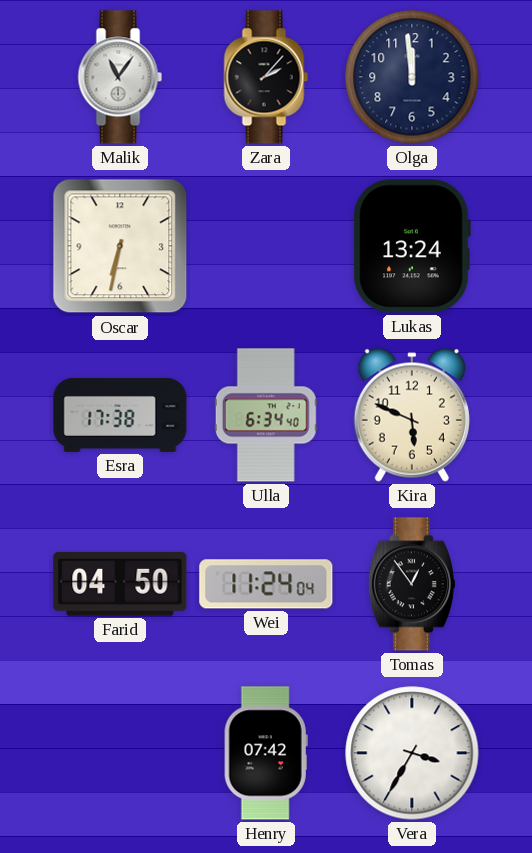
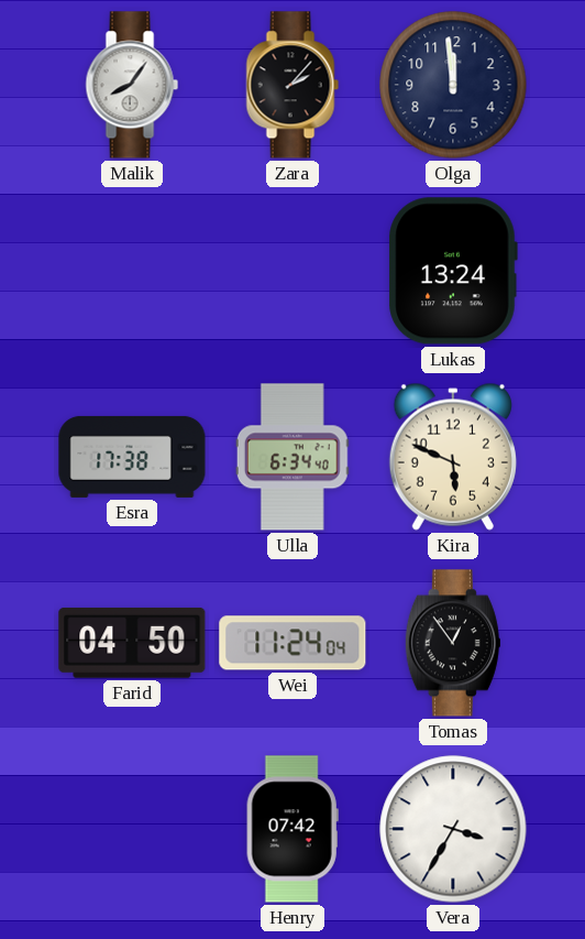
Malik: 11:06 -> 8:06 (132, 85)
Oscar: 6:32 -> none (120, 246)
